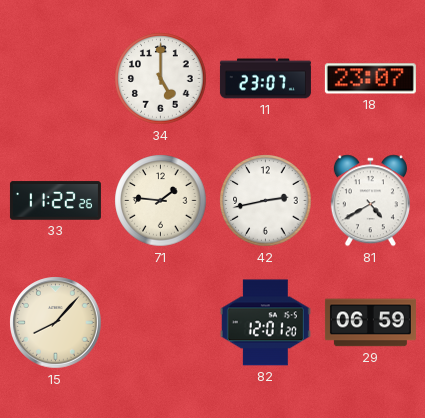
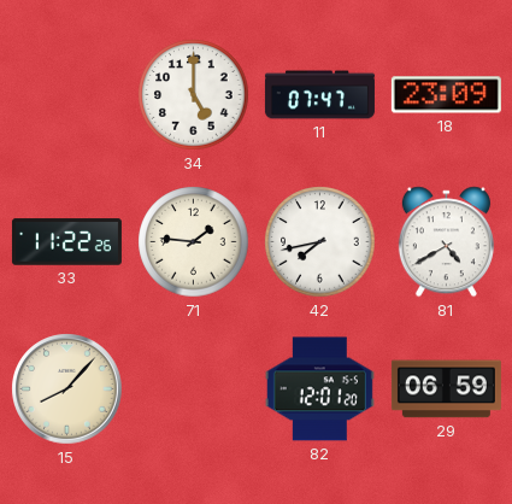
11: 23:07 -> 07:47 (319, 95)
18: 23:07 -> 23:09 (446, 95)
42: 2:43 -> 7:43 (320, 242)
